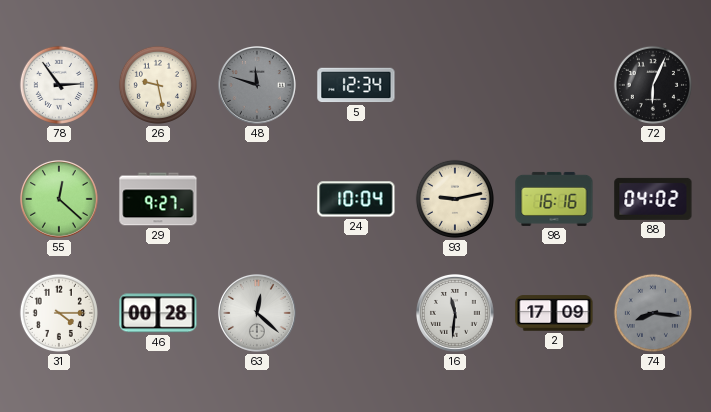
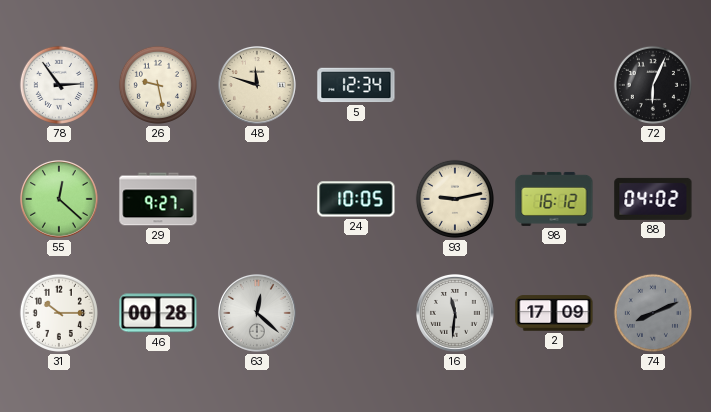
48 dial: grey -> cream (258, 86)
24: 10:04 -> 10:05 (356, 199)
98: 16:16 -> 16:12 (554, 199)
31: 4:15 -> 10:15 (59, 313)
74: 8:16 -> 8:11 (653, 313)
